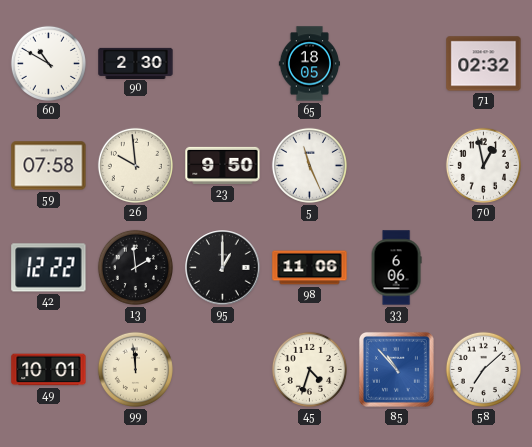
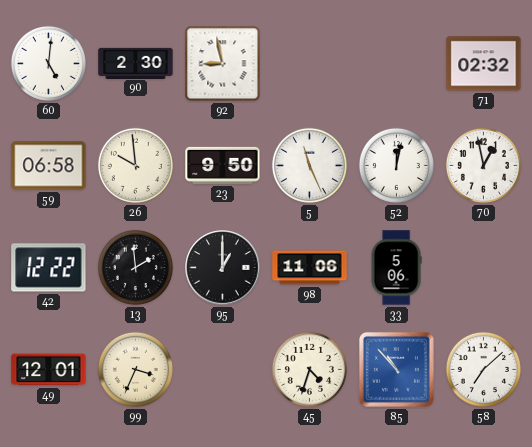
60: 10:50 -> 5:01 (48, 63)
92: none -> 8:58 (223, 64)
65: 18:05 -> none (309, 64)
59: 07:58 -> 06:58 (49, 166)
52: none -> 12:02 (396, 165)
33: 6:06 -> 5:06 (396, 268)
49: 10:01 -> 12:01 (49, 370)
99: 11:59 -> 3:34 (135, 369)
